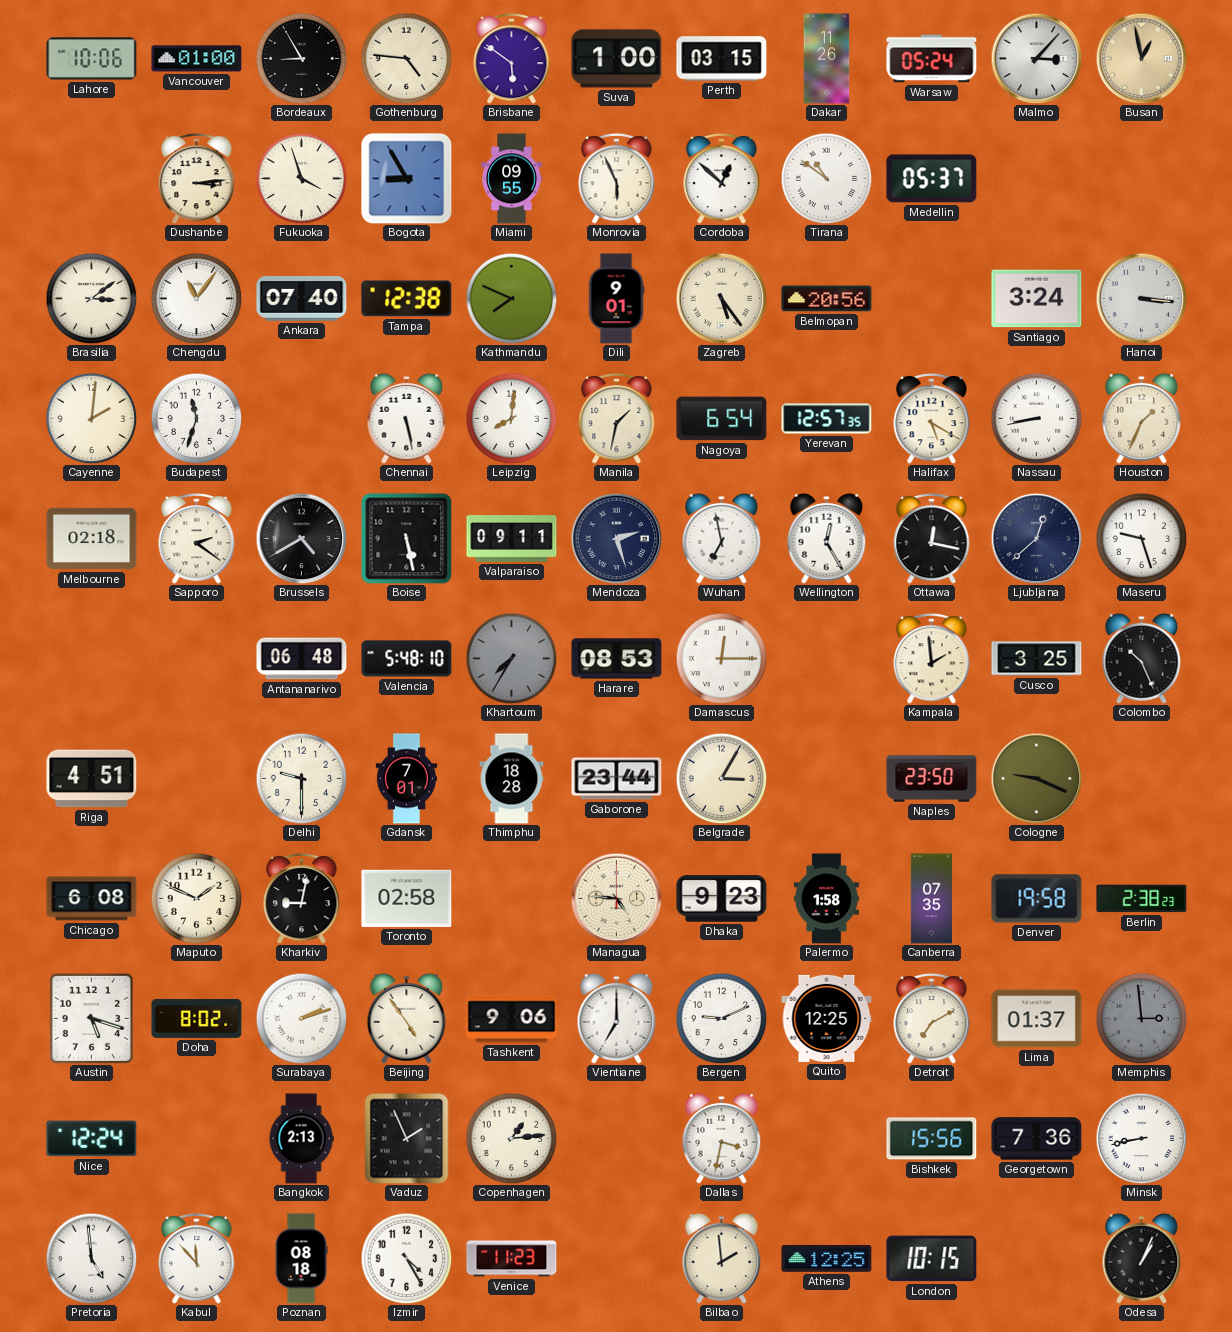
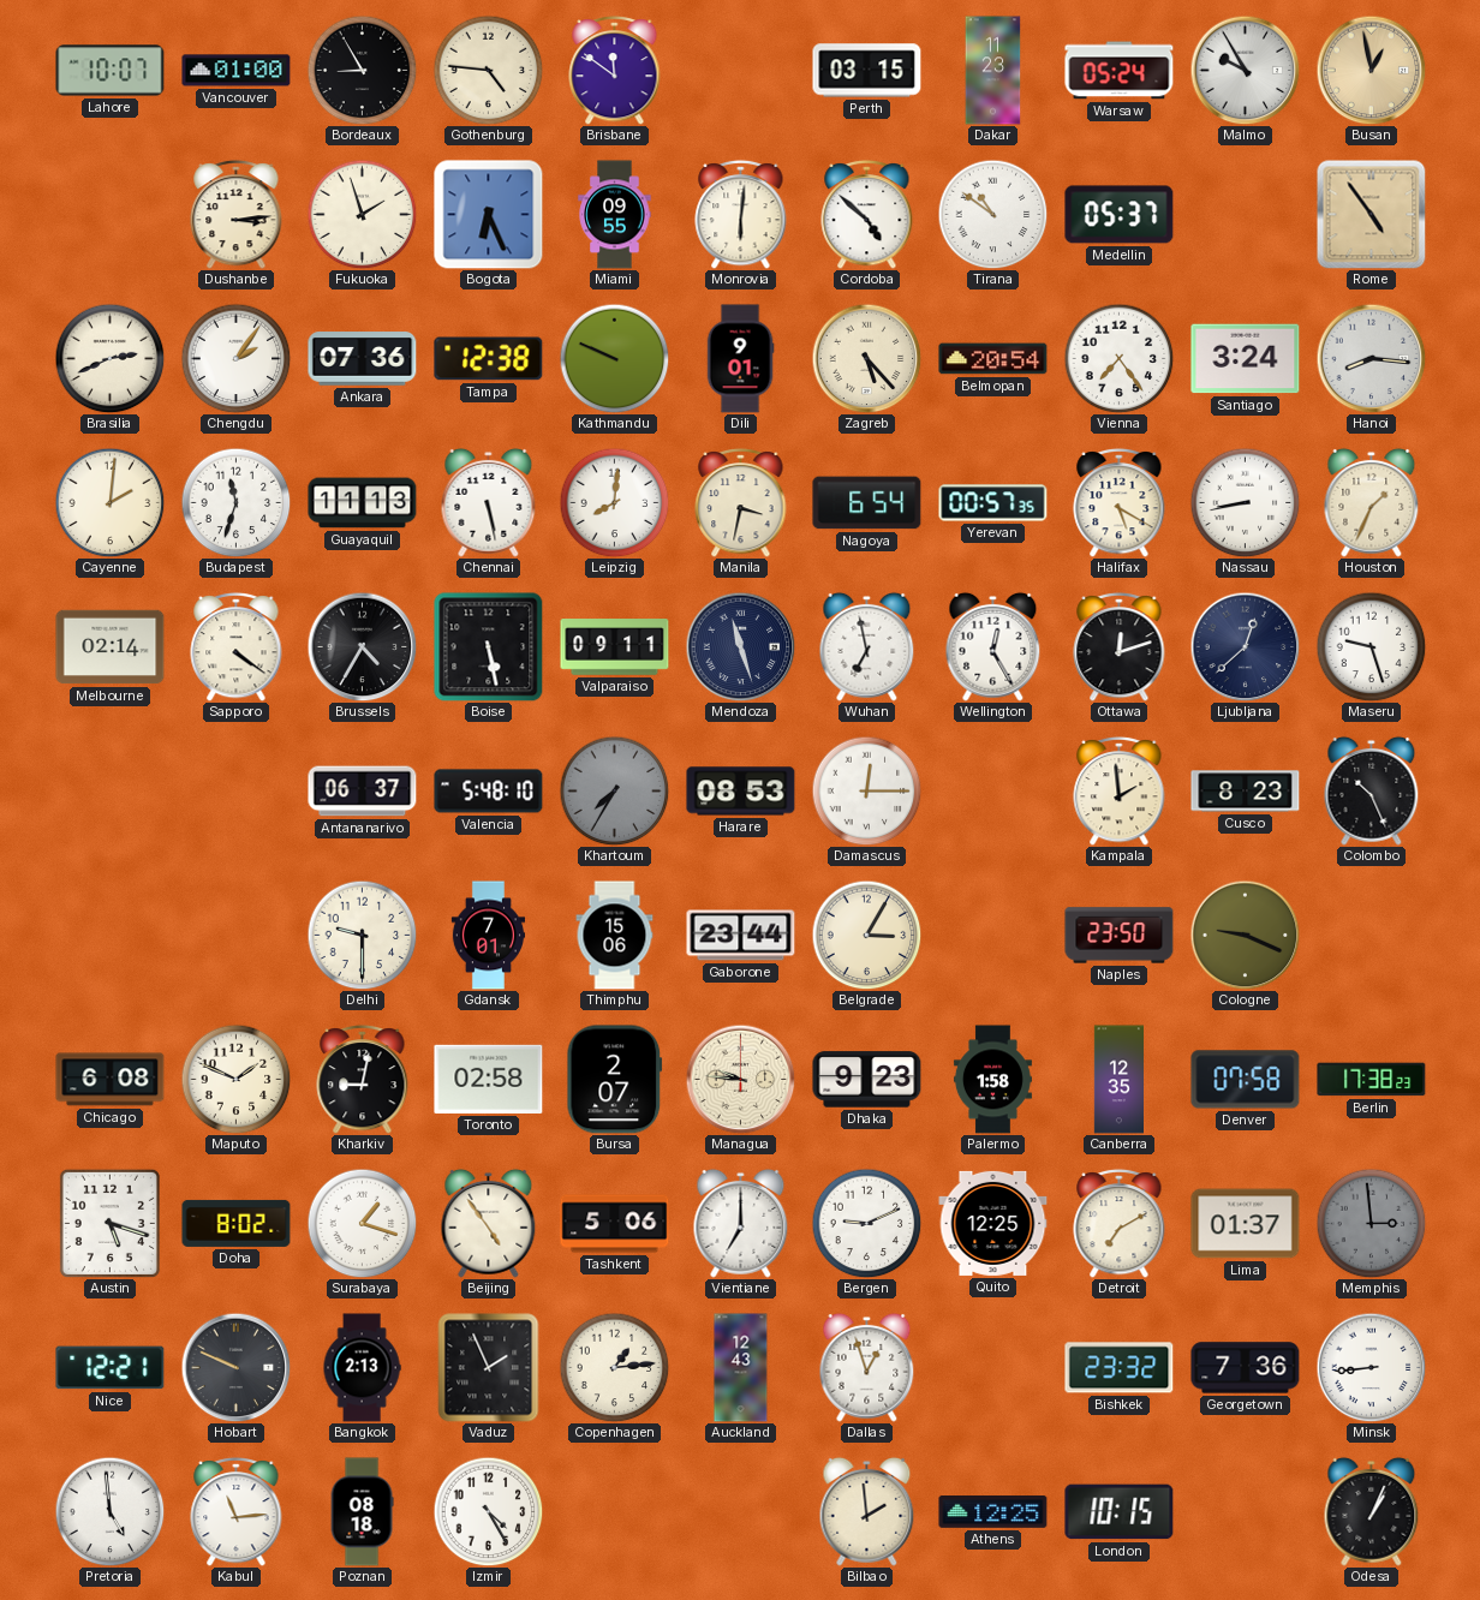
Lahore: 10:06 -> 10:07 (111, 71)
Brisbane: 5:51 -> 11:51 (615, 70)
Suva: 1:00 -> none (617, 59)
Dakar: 11:26 -> 11:23 (993, 71)
Malmo: 3:07 -> 9:55 (1245, 70)
Fukuoka: 3:57 -> 1:57 (362, 214)
Bogota: 8:55 -> 6:26 (489, 215)
Monrovia: 5:56 -> 6:01 (741, 214)
Cordoba: 12:52 -> 4:52 (867, 214)
Rome: none -> 4:54 (1371, 214)
Brasilia: 3:09 -> 2:41 (109, 358)
Chengdu: 11:06 -> 2:06 (235, 358)
Ankara: 07:40 -> 07:36 (363, 359)
Kathmandu: 7:49 -> 9:49 (614, 358)
Zagreb: 5:24 -> 5:23 (866, 358)
Belmopan: 20:56 -> 20:54 (993, 359)
Vienna: none -> 7:24 (1118, 358)
Hanoi: 3:16 -> 8:16 (1371, 358)
Guayaquil: none -> 11:13 (363, 503)
Manila: 1:32 -> 3:32 (741, 502)
Yerevan: 12:57 -> 00:57 (993, 503)
Melbourne: 02:18 -> 02:14 (111, 647)
Sapporo: 2:21 -> 4:21 (237, 646)
Brussels: 4:40 -> 4:35 (362, 646)
Mendoza: 2:27 -> 11:27 (740, 646)
Ottawa: 12:17 -> 12:12 (1120, 646)
Antananarivo: 06:48 -> 06:37 (363, 792)
Cusco: 3:25 -> 8:23 (1246, 792)
Riga: 4:51 -> none (92, 779)
Thimphu: 18:28 -> 15:06 (615, 936)
Bursa: none -> 2:07 (615, 1080)
Managua: 4:46 -> 9:46 (740, 1079)
Canberra: 07:35 -> 12:35 (1120, 1080)
Denver: 19:58 -> 07:58 (1246, 1080)
Berlin: 2:38 -> 17:38 (1372, 1080)
Surabaya: 2:12 -> 1:18 (362, 1223)
Tashkent: 9:06 -> 5:06 (615, 1224)
Nice: 12:24 -> 12:21 (111, 1368)
Hobart: none -> 9:49 (235, 1367)
Auckland: none -> 12:43 (741, 1368)
Dallas: 3:32 -> 12:57 (867, 1367)
Bishkek: 15:56 -> 23:32 (1120, 1368)
Minsk: 8:43 -> 8:44 (1371, 1367)
Kabul: 11:53 -> 11:14 (237, 1511)
Venice: 11:23 -> none (512, 1259)
